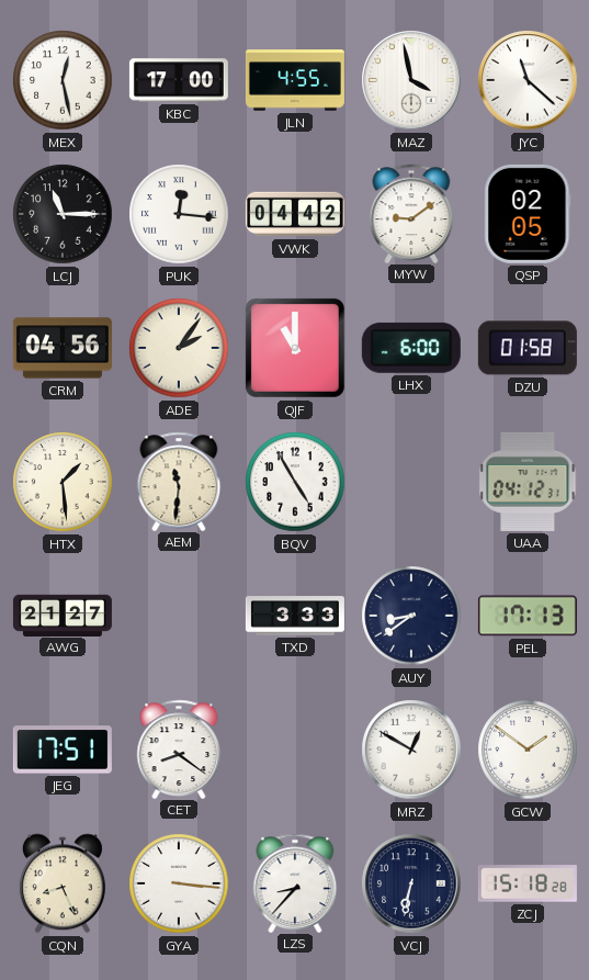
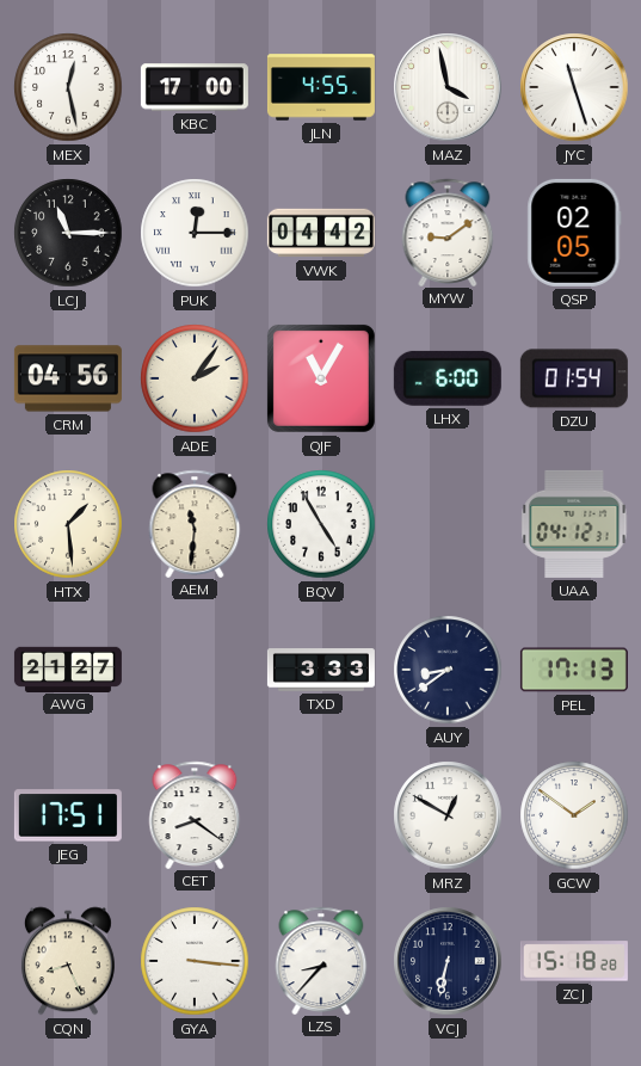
JYC: 11:22 -> 11:27 (574, 87)
PUK: 12:16 -> 12:15 (195, 233)
QJF: 11:00 -> 11:05 (321, 378)
DZU: 01:58 -> 01:54 (574, 378)
